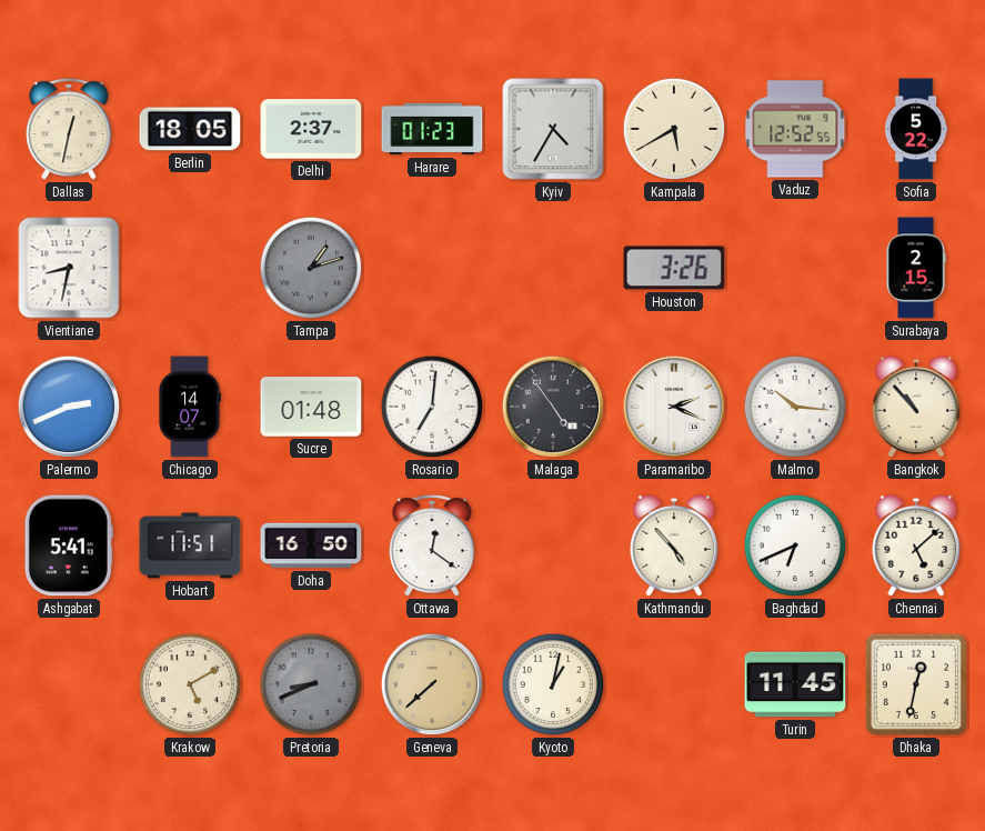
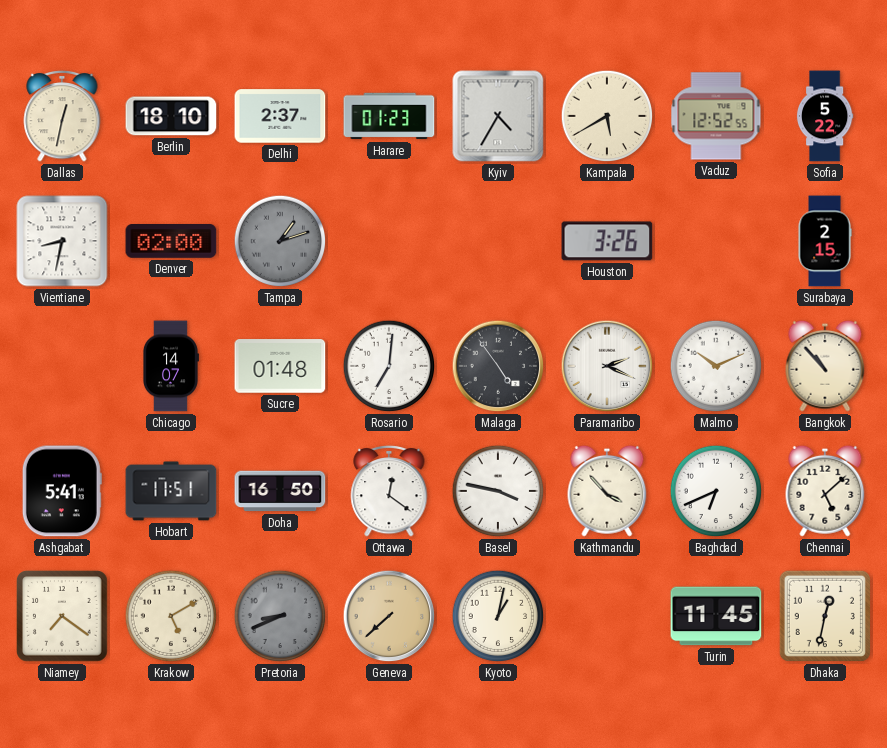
Berlin: 18:05 -> 18:10 (171, 116)
Denver: none -> 02:00 (171, 242)
Palermo: 2:41 -> none (69, 407)
Malmo: 10:16 -> 10:11 (716, 366)
Basel: none -> 3:47 (498, 491)
Kathmandu: 4:53 -> 3:53 (607, 491)
Niamey: none -> 7:21 (62, 616)
